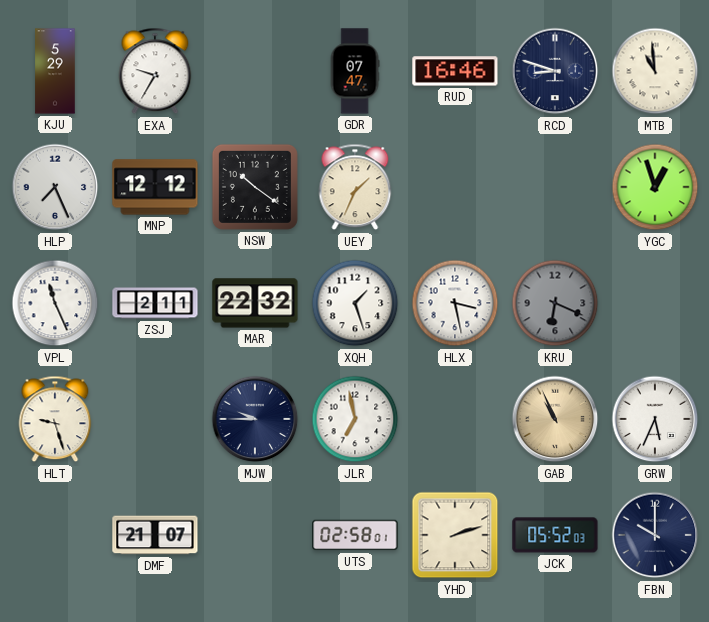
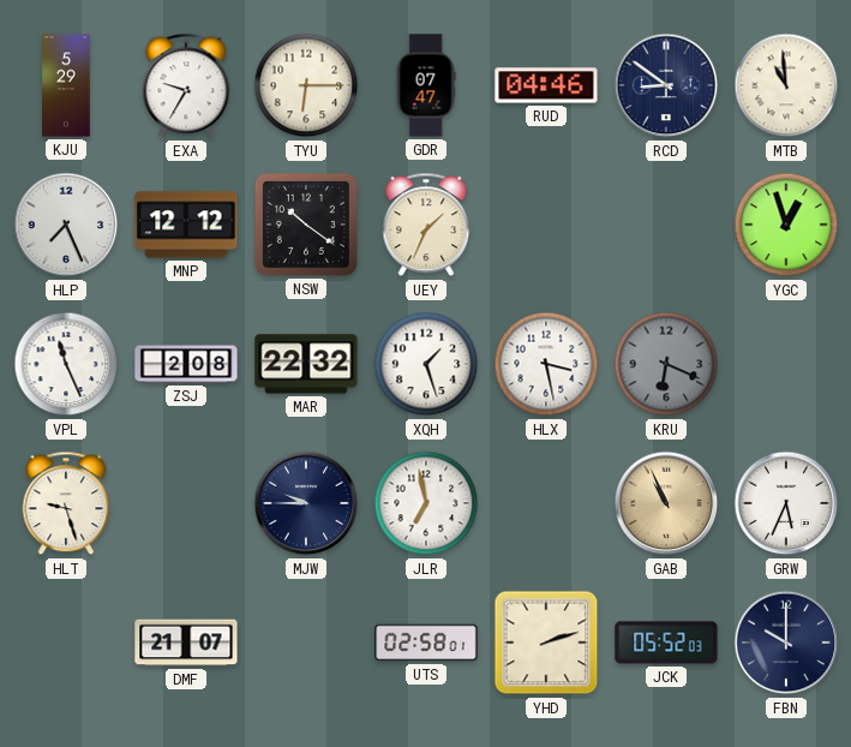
TYU: none -> 6:15 (306, 85)
RUD: 16:46 -> 04:46 (546, 85)
RCD: 8:48 -> 8:51 (666, 85)
ZSJ: 2:11 -> 2:08 (186, 364)
